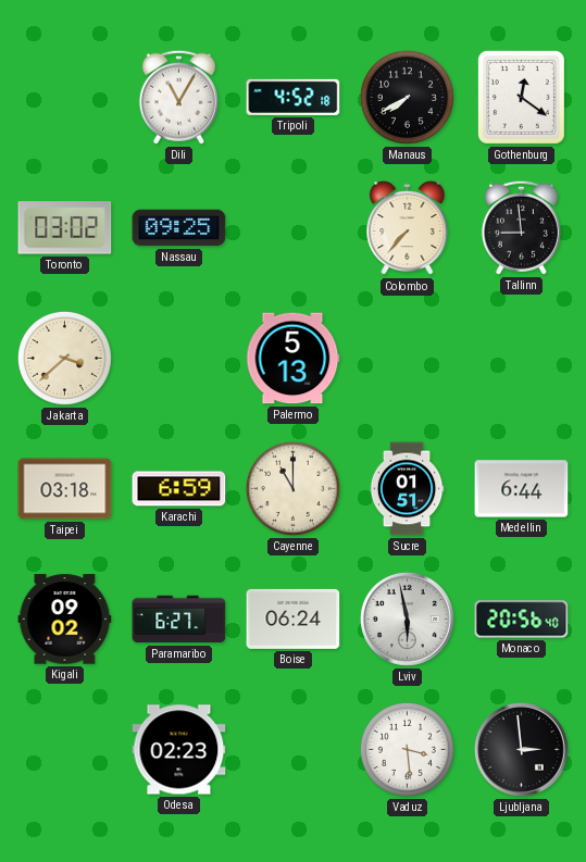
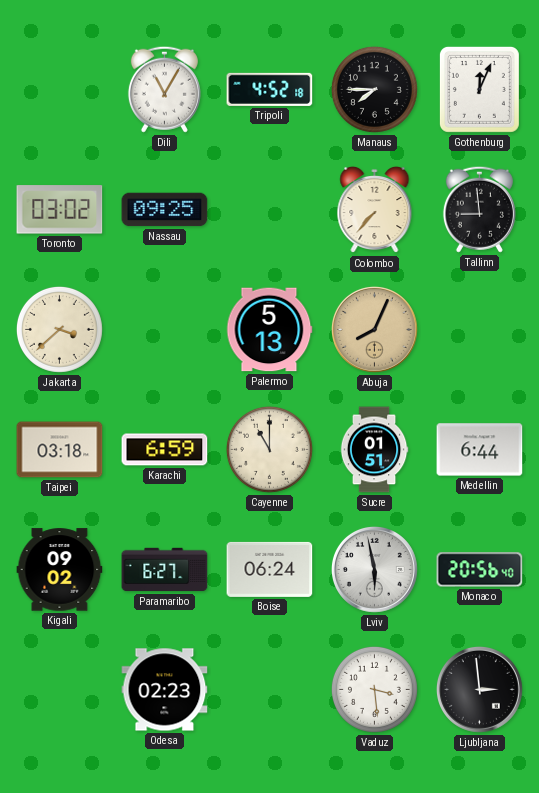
Manaus: 7:40 -> 7:45 (374, 89)
Gothenburg: 12:21 -> 12:04 (479, 89)
Abuja: none -> 8:04 (374, 329)
